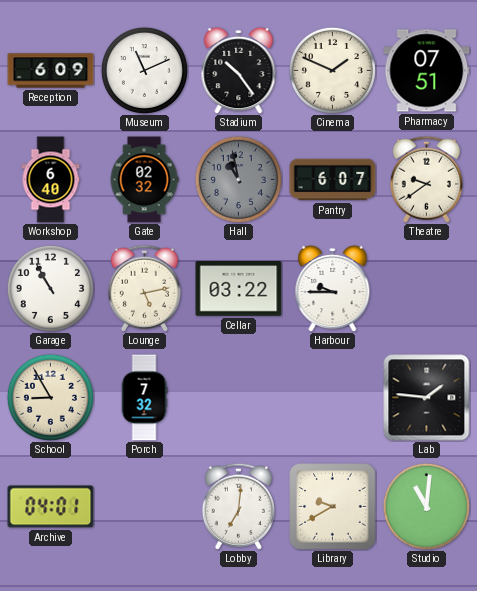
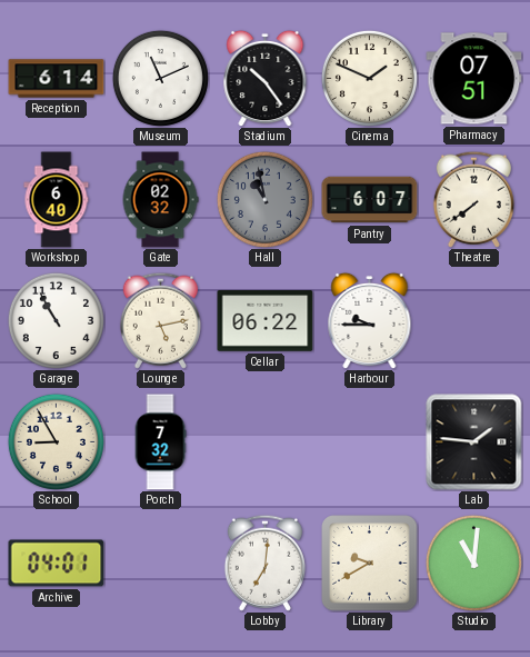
Reception: 6:09 -> 6:14 (57, 79)
Theatre: 9:39 -> 7:39 (473, 199)
Cellar: 03:22 -> 06:22 (266, 321)
